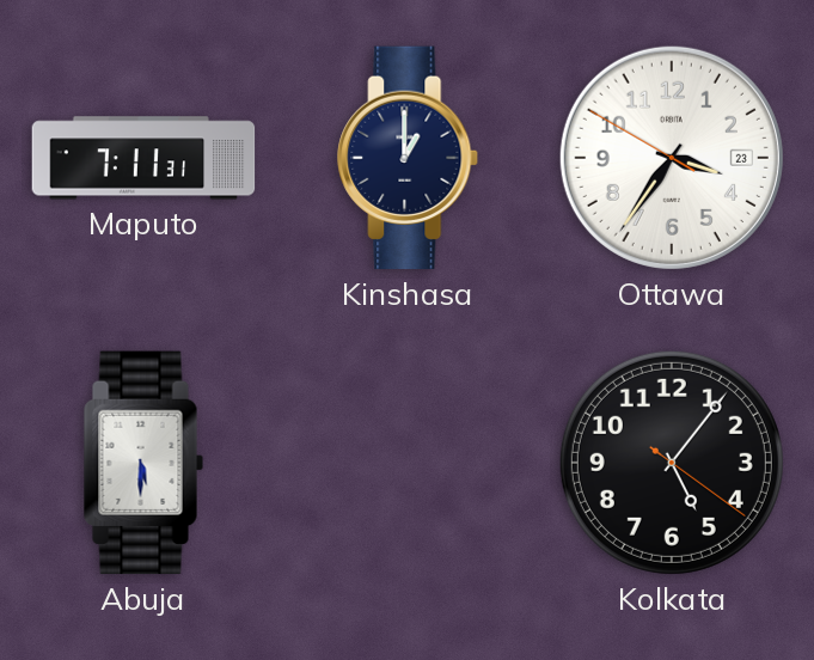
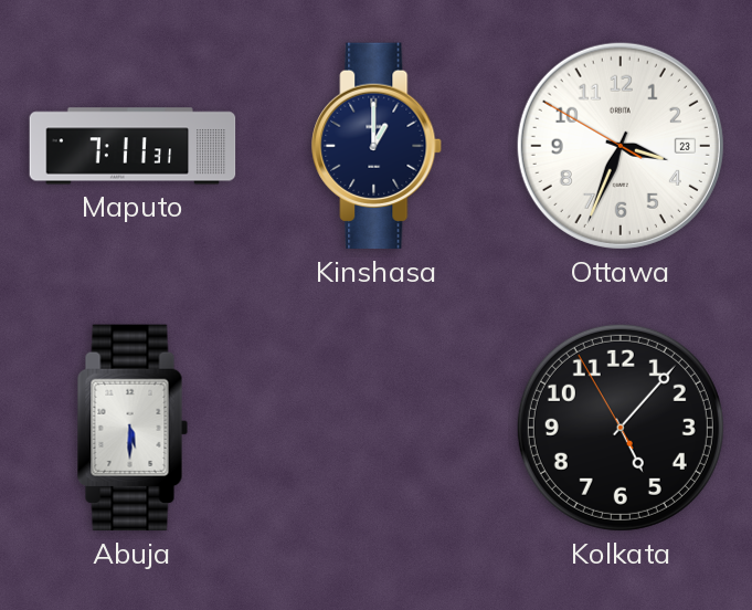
Ottawa: 3:35 -> 3:33 (621, 146)
Kolkata: 5:06:21 -> 5:06:55 (621, 428)
